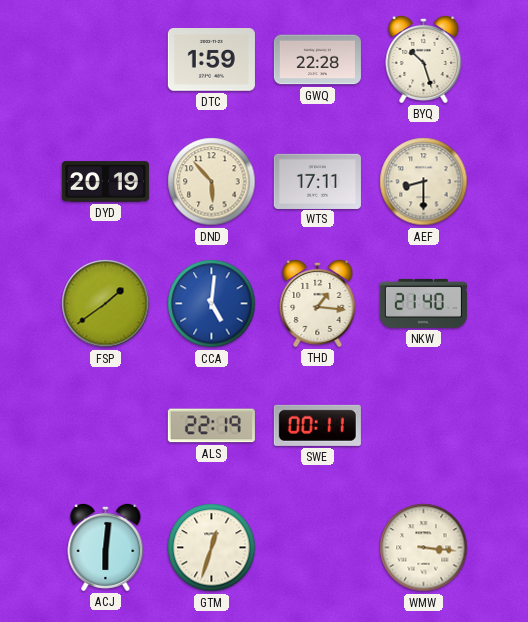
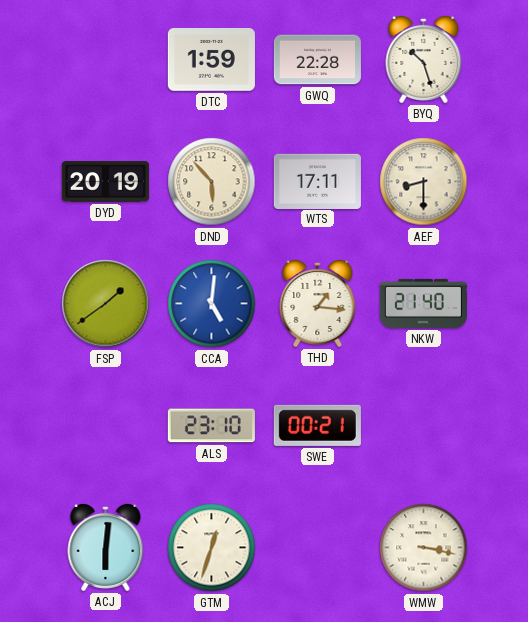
ALS: 22:19 -> 23:10 (211, 426)
SWE: 00:11 -> 00:21 (317, 425)
WMW: 3:16 -> 3:17 (424, 548)
